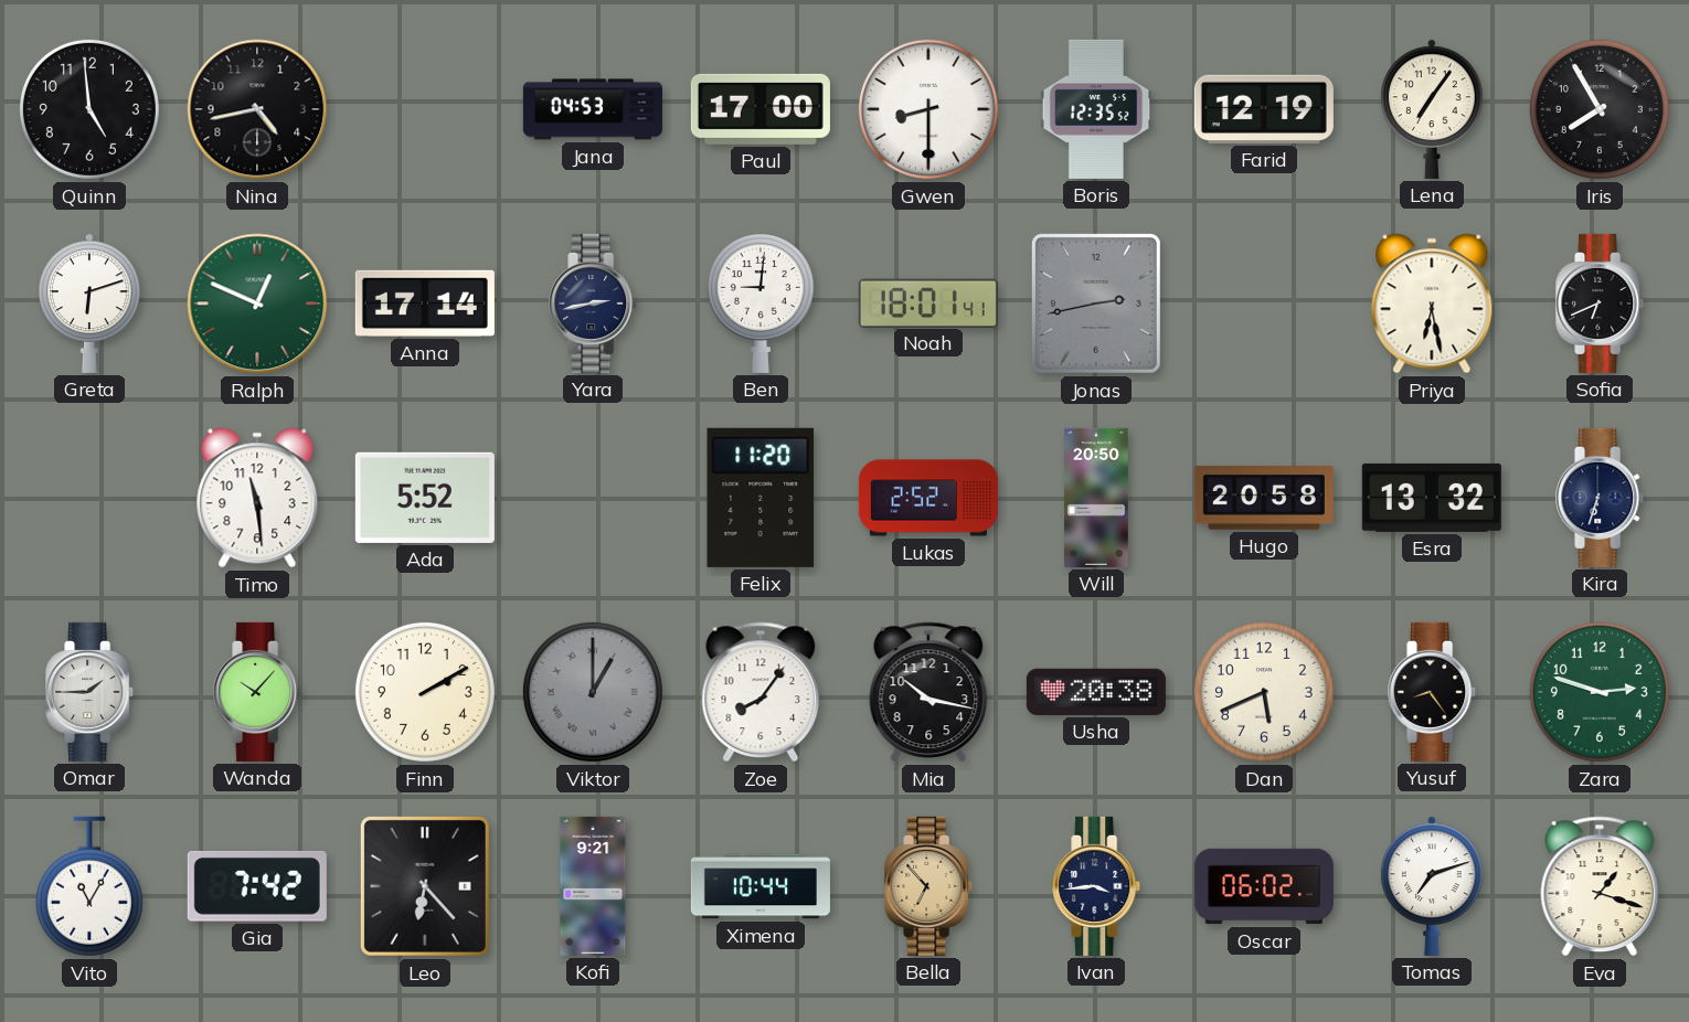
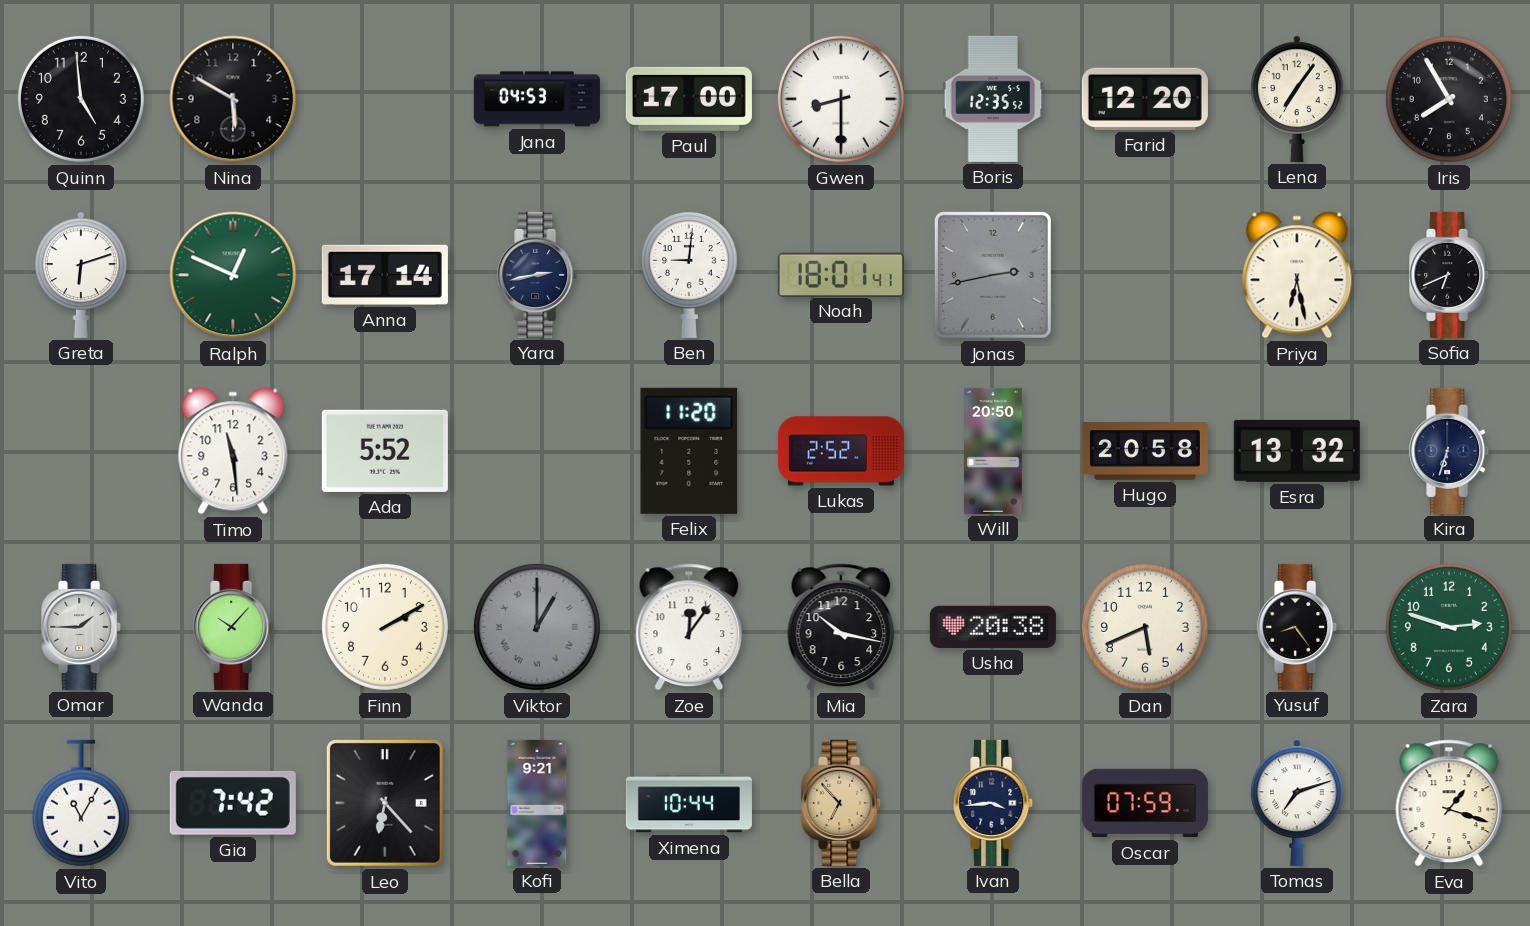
Nina: 4:43 -> 5:50 (233, 99)
Farid: 12:19 -> 12:20 (1145, 99)
Zoe: 8:06 -> 12:06 (689, 627)
Oscar: 06:02 -> 07:59 (1145, 803)
